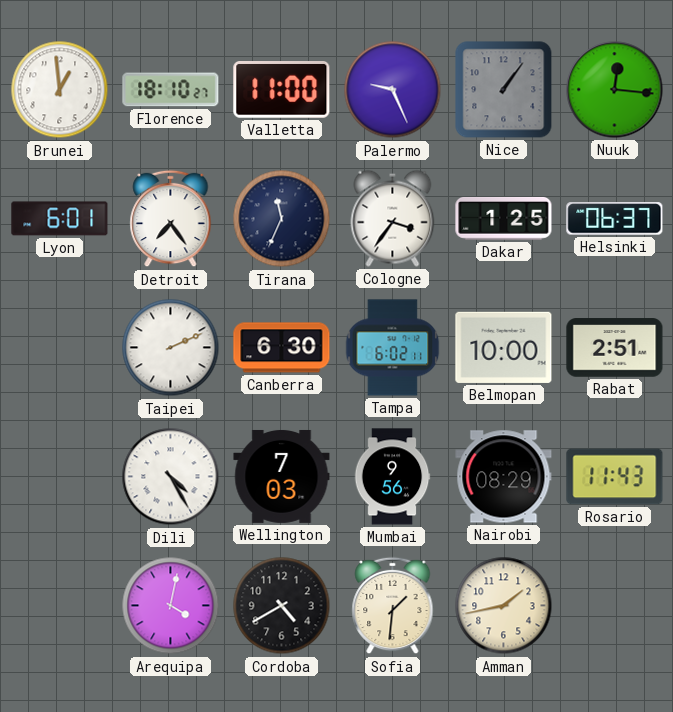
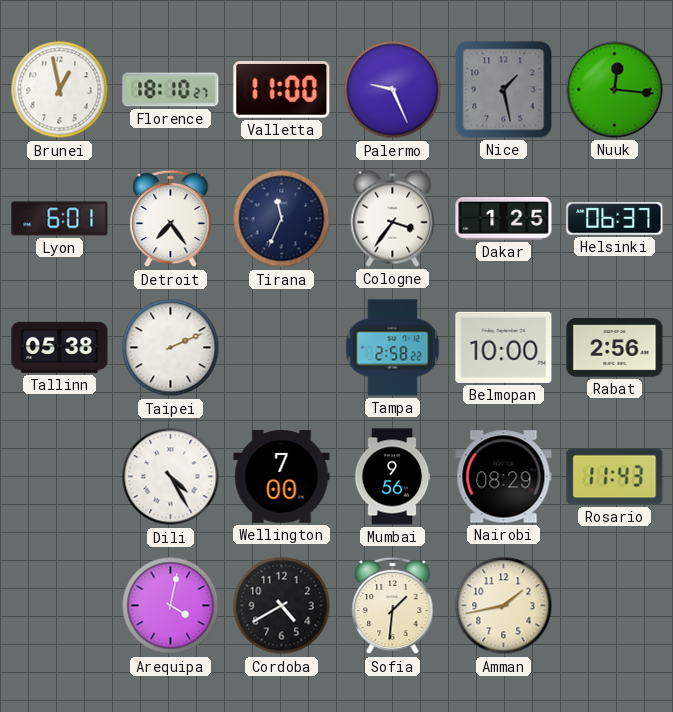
Brunei: 12:59 -> 12:58 (60, 90)
Nice: 1:06 -> 1:28 (504, 90)
Tallinn: none -> 05:38 (60, 347)
Canberra: 6:30 -> none (282, 348)
Tampa: 6:02 -> 2:58 (393, 348)
Rabat: 2:51 -> 2:56 (615, 348)
Wellington: 7:03 -> 7:00 (282, 476)
